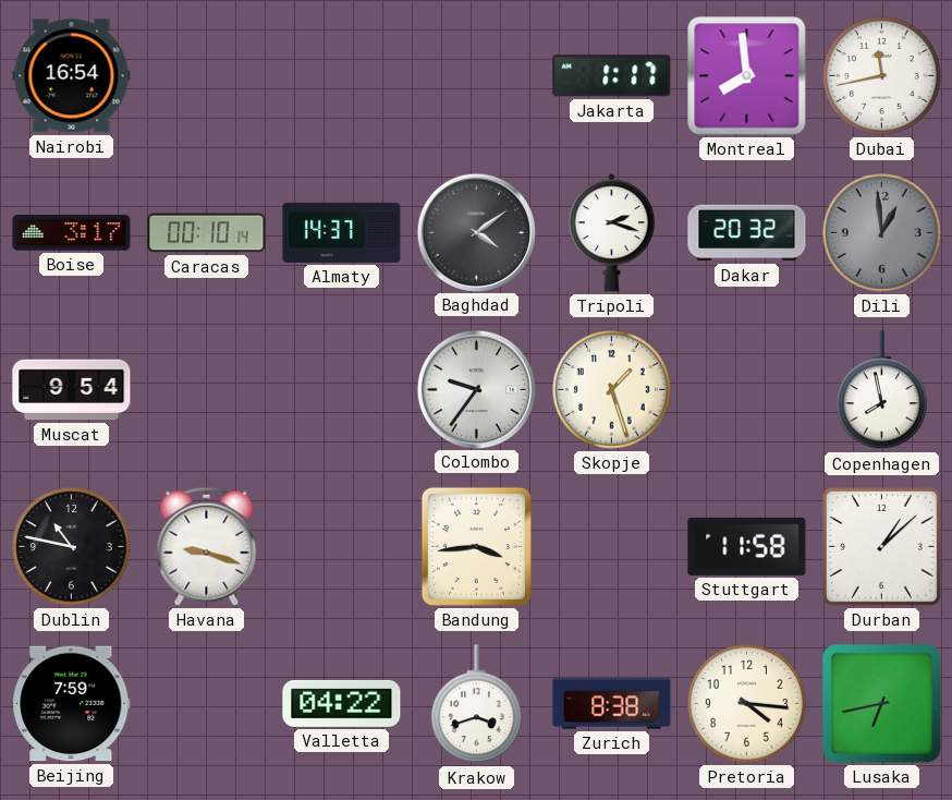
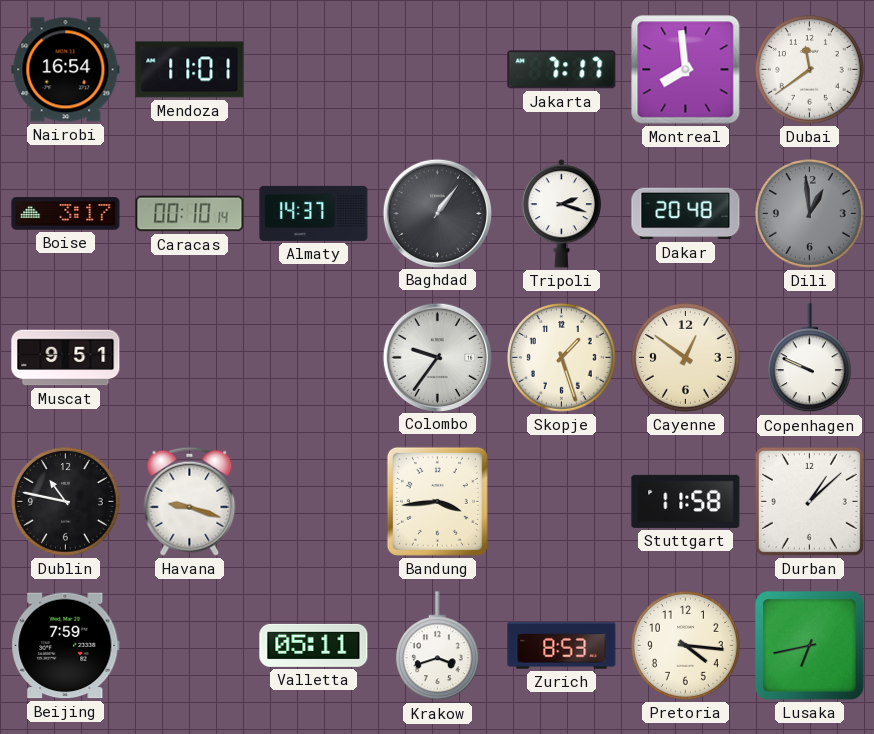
Mendoza: none -> 11:01 (190, 70)
Jakarta: 1:17 -> 7:17 (562, 70)
Dubai: 11:43 -> 11:39 (810, 70)
Baghdad: 4:09 -> 1:06 (437, 213)
Dakar: 20:32 -> 20:48 (686, 214)
Muscat: 9:54 -> 9:51 (66, 358)
Cayenne: none -> 12:51 (686, 358)
Copenhagen: 7:58 -> 9:49 (809, 358)
Valletta: 04:22 -> 05:11 (314, 645)
Zurich: 8:38 -> 8:53 (562, 646)
